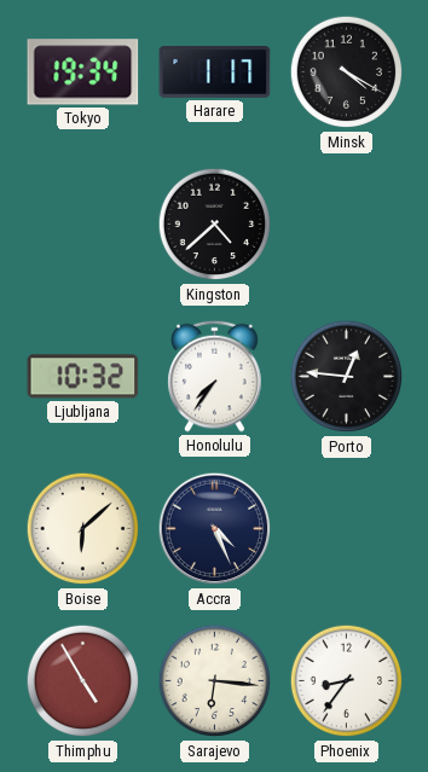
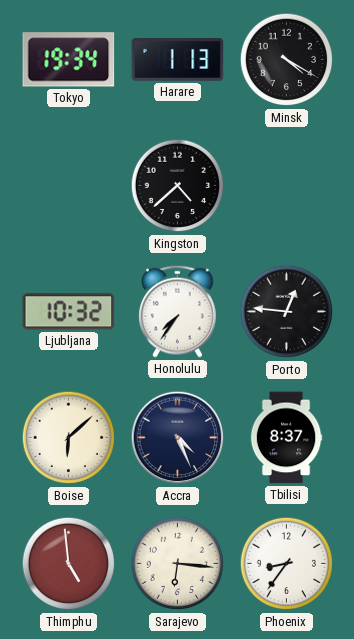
Harare: 1:17 -> 1:13 (178, 60)
Tbilisi: none -> 8:37 (286, 438)
Thimphu: 4:55 -> 4:59 (69, 564)
